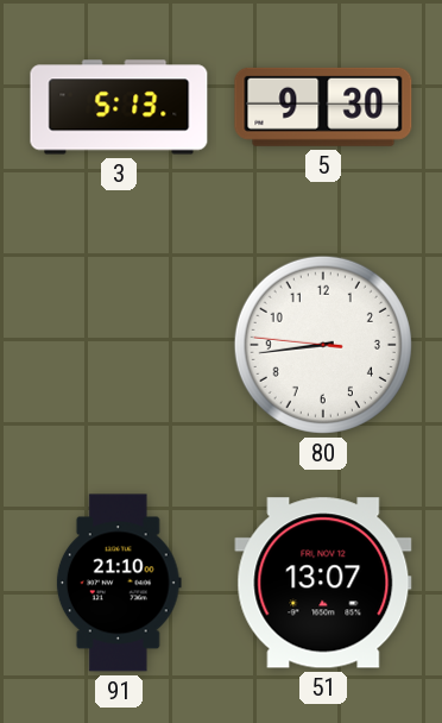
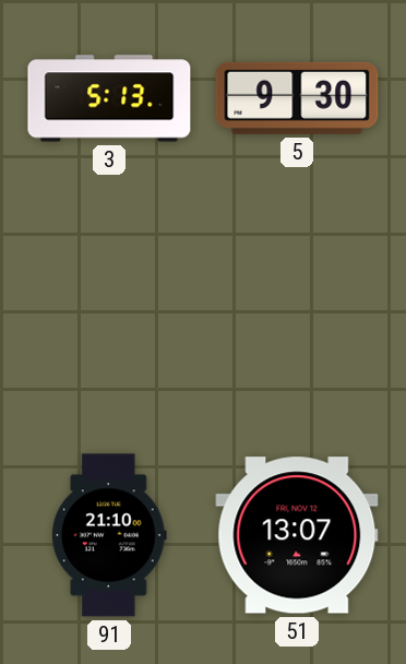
80: 8:43 -> none (323, 345)
